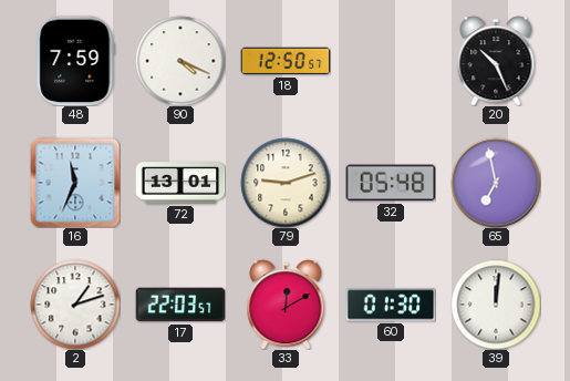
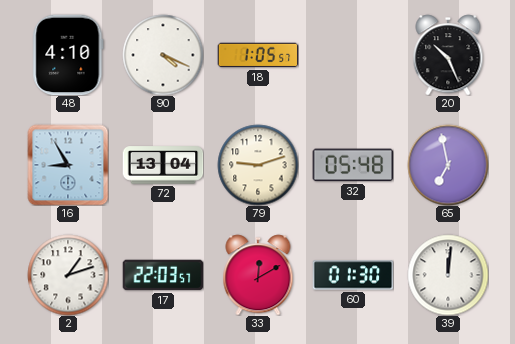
48: 7:59 -> 4:10 (68, 55)
18: 12:50 -> 1:05 (258, 55)
16: 11:34 -> 8:55 (68, 165)
72: 13:01 -> 13:04 (163, 165)
